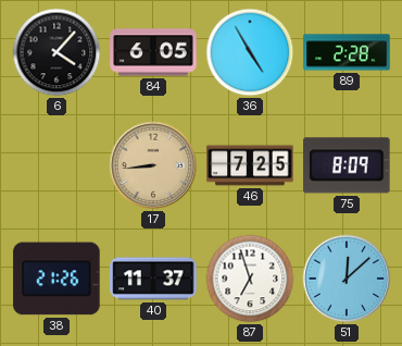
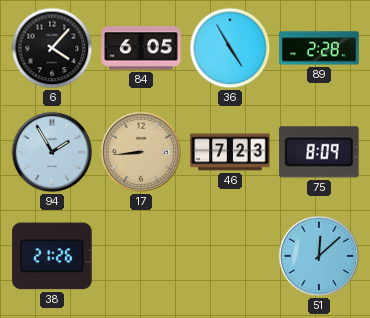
94: none -> 1:55 (52, 152)
46: 7:25 -> 7:23 (230, 152)
40: 11:37 -> none (153, 279)
87: 6:57 -> none (250, 279)
